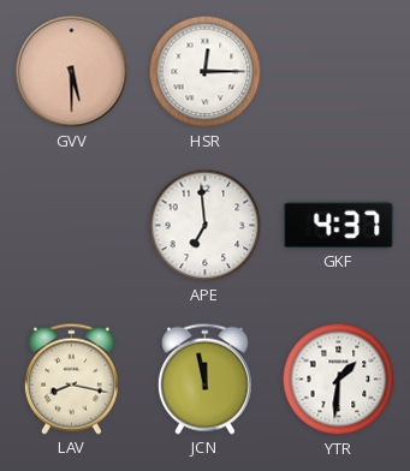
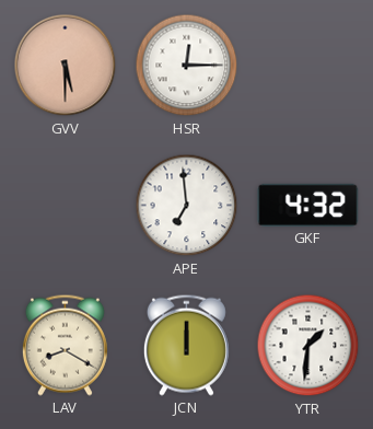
GKF: 4:37 -> 4:32 (308, 205)
LAV: 8:17 -> 8:20 (65, 345)
JCN: 11:58 -> 12:00 (186, 345)
